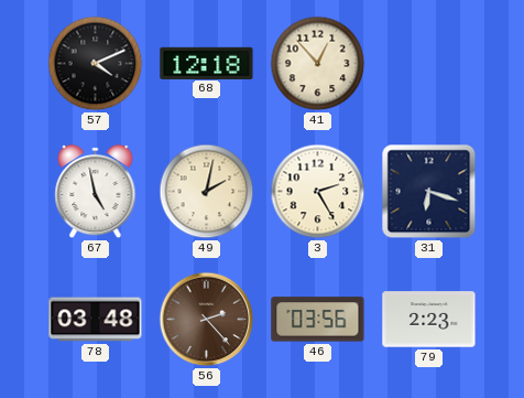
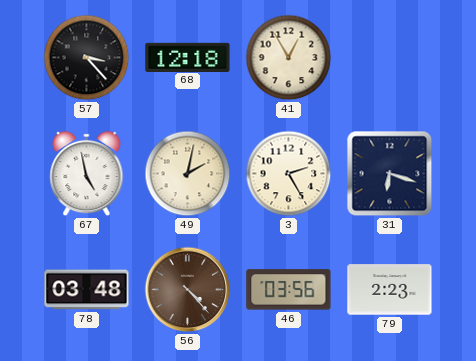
57: 4:11 -> 3:23 (87, 58)
41: 12:53 -> 12:55 (289, 58)
56: 2:23 -> 4:23 (188, 290)
